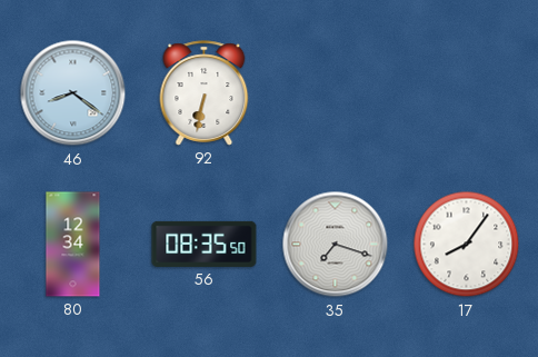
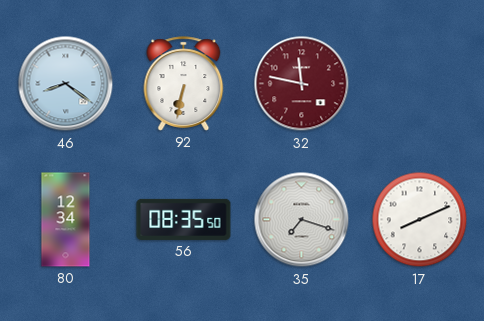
32: none -> 11:47 (302, 84)
17: 8:06 -> 8:11 (420, 220)
